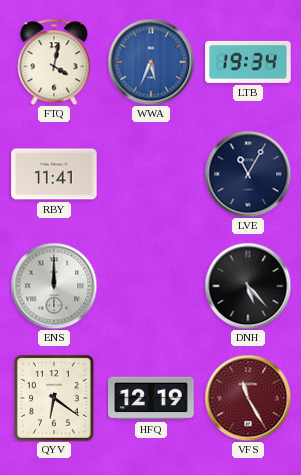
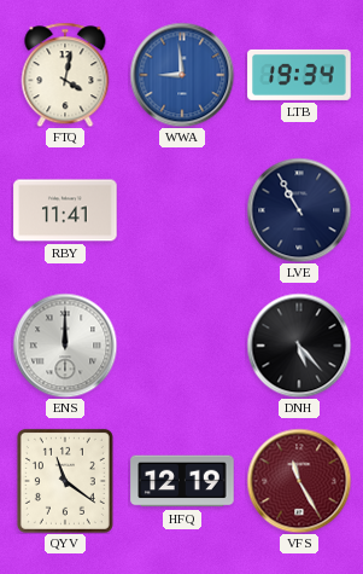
WWA: 5:34 -> 8:59 (182, 75)
LVE: 11:05 -> 10:55 (299, 210)
QYV: 6:21 -> 11:21 (65, 481)
